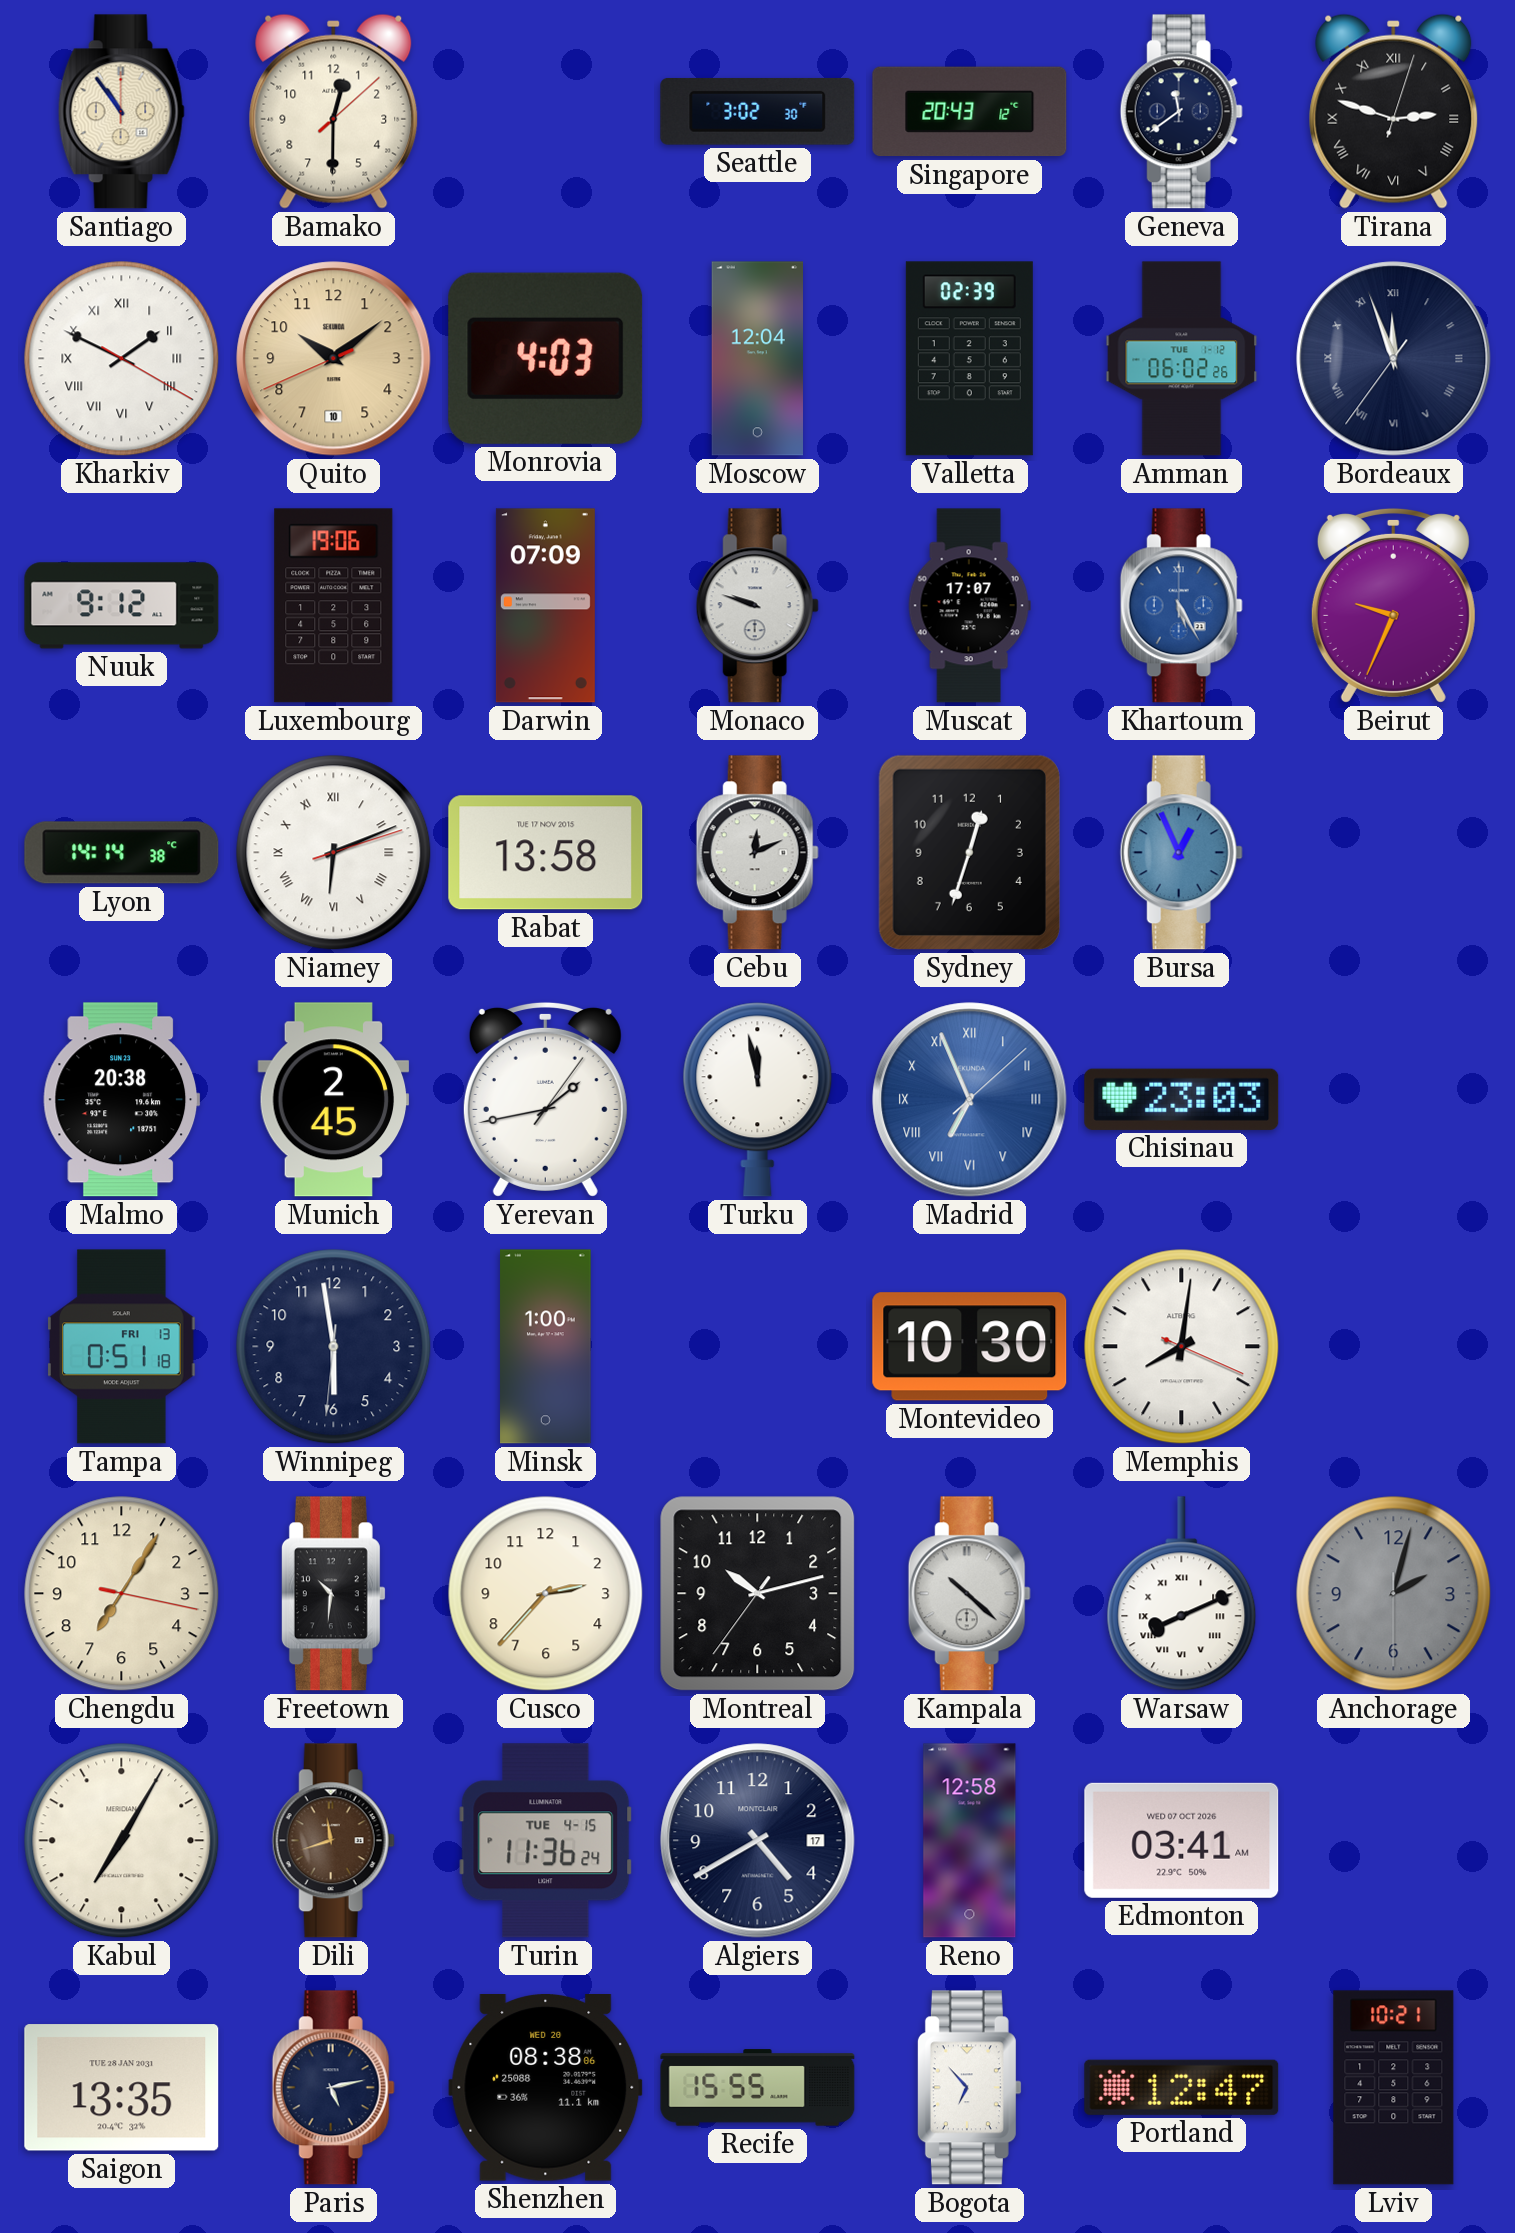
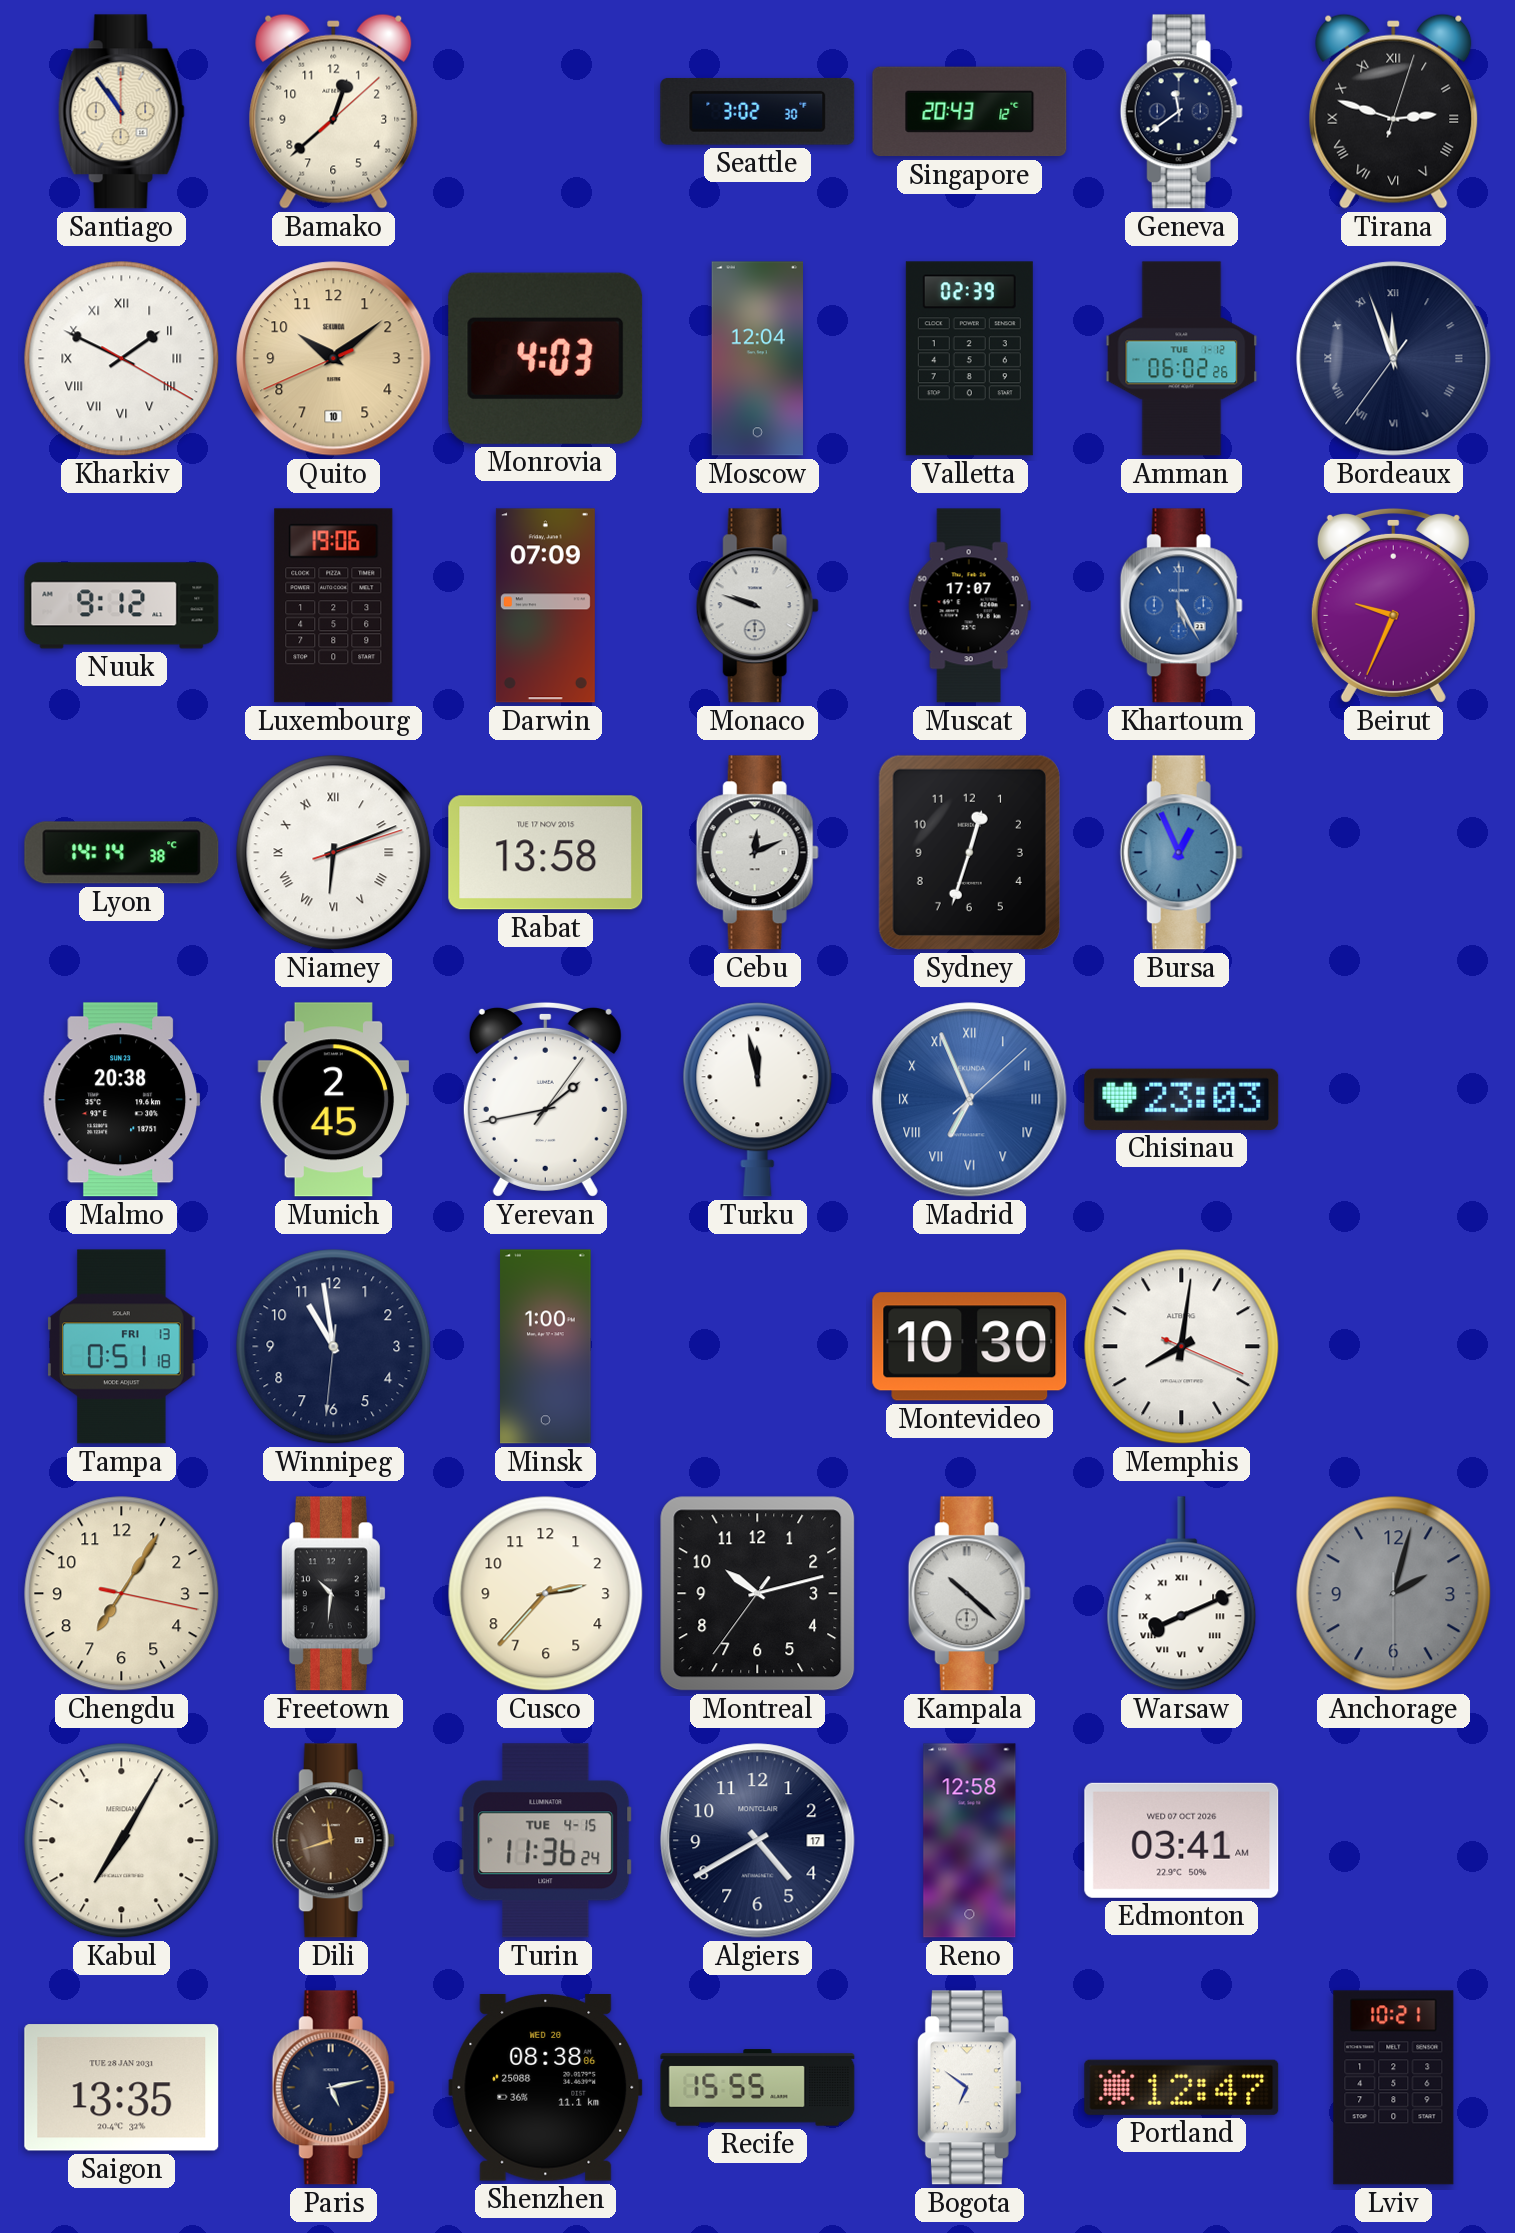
Bamako: 12:30 -> 12:38 (334, 111)
Winnipeg: 5:58 -> 10:58 (334, 1347)
Bogota: 6:53 -> 6:51 (969, 2088)
